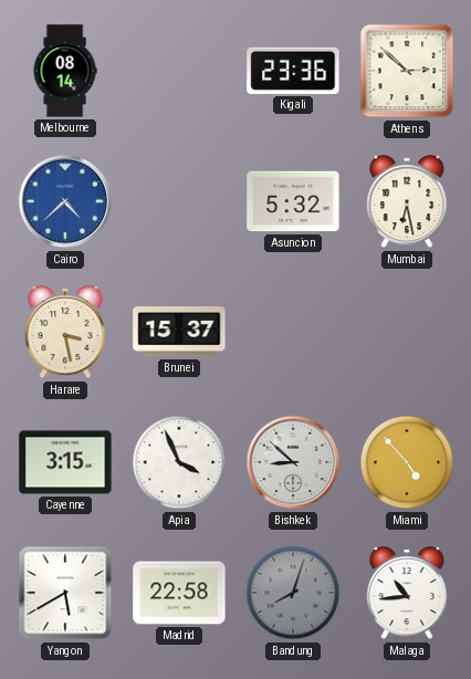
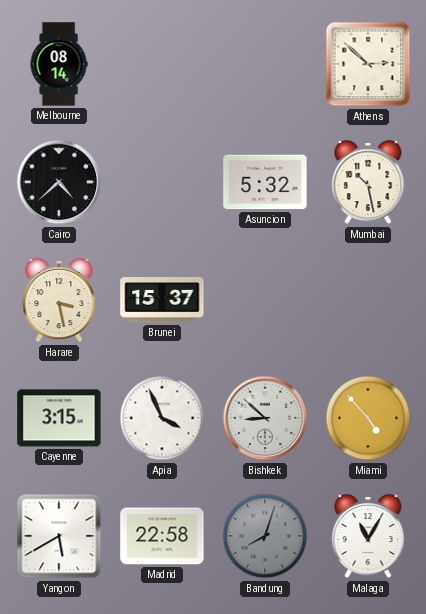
Kigali: 23:36 -> none (293, 71)
Cairo dial: blue -> black (59, 182)
Mumbai: 6:28 -> 10:28 (368, 183)
Malaga: 10:44 -> 11:05 (368, 537)
